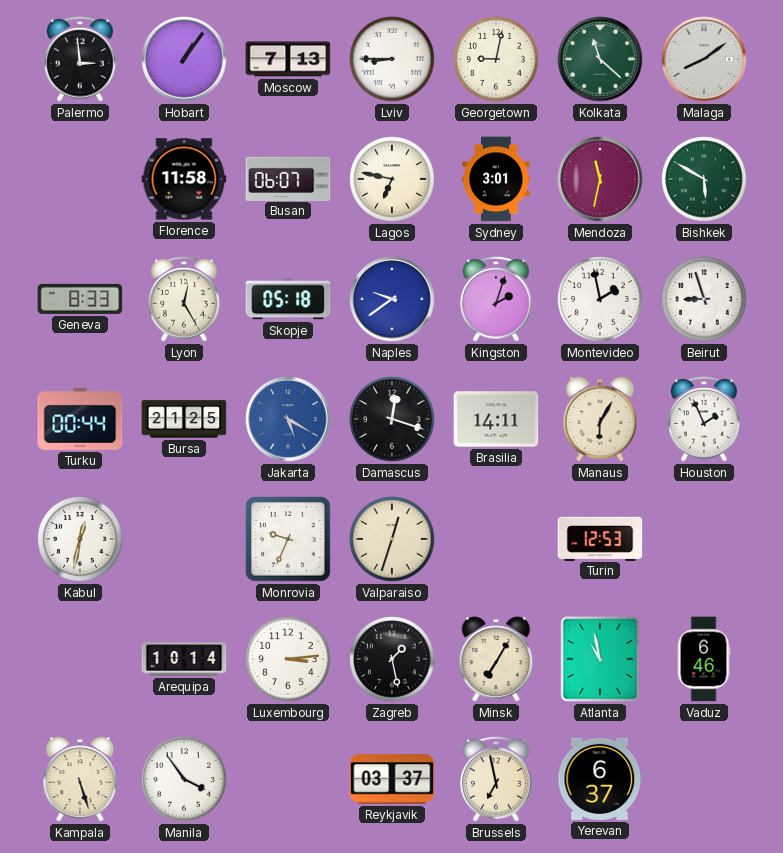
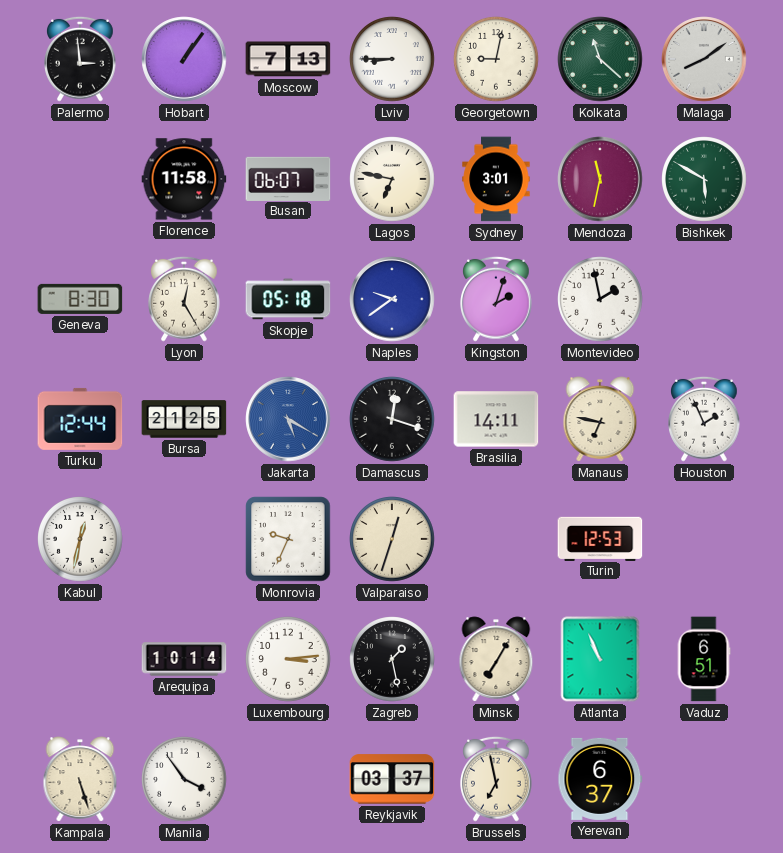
Geneva: 8:33 -> 8:30 (80, 299)
Beirut: 8:57 -> none (704, 299)
Turku: 00:44 -> 12:44 (80, 419)
Manaus: 6:05 -> 6:47 (600, 419)
Atlanta: 10:58 -> 10:56 (600, 659)
Vaduz: 6:46 -> 6:51 (704, 659)
